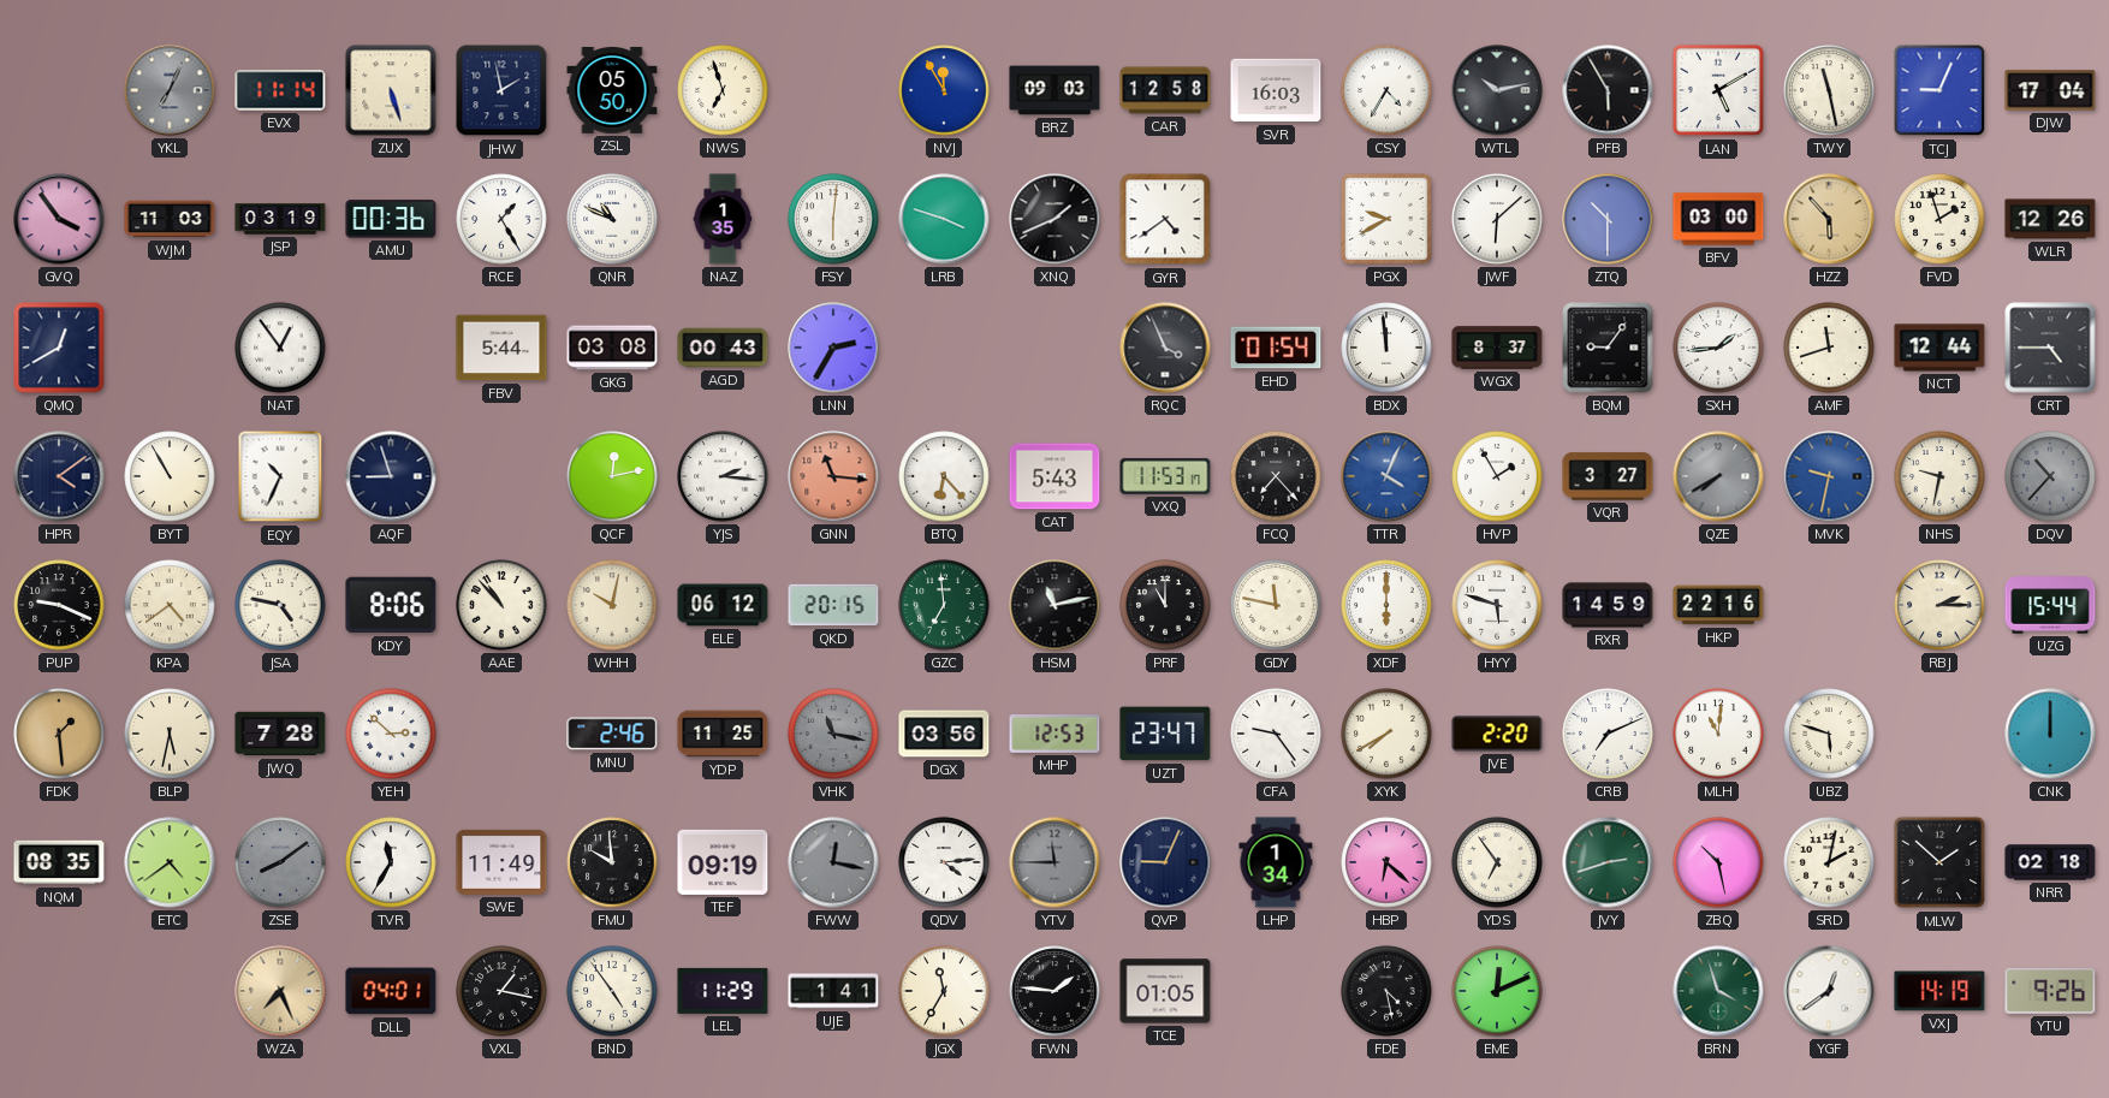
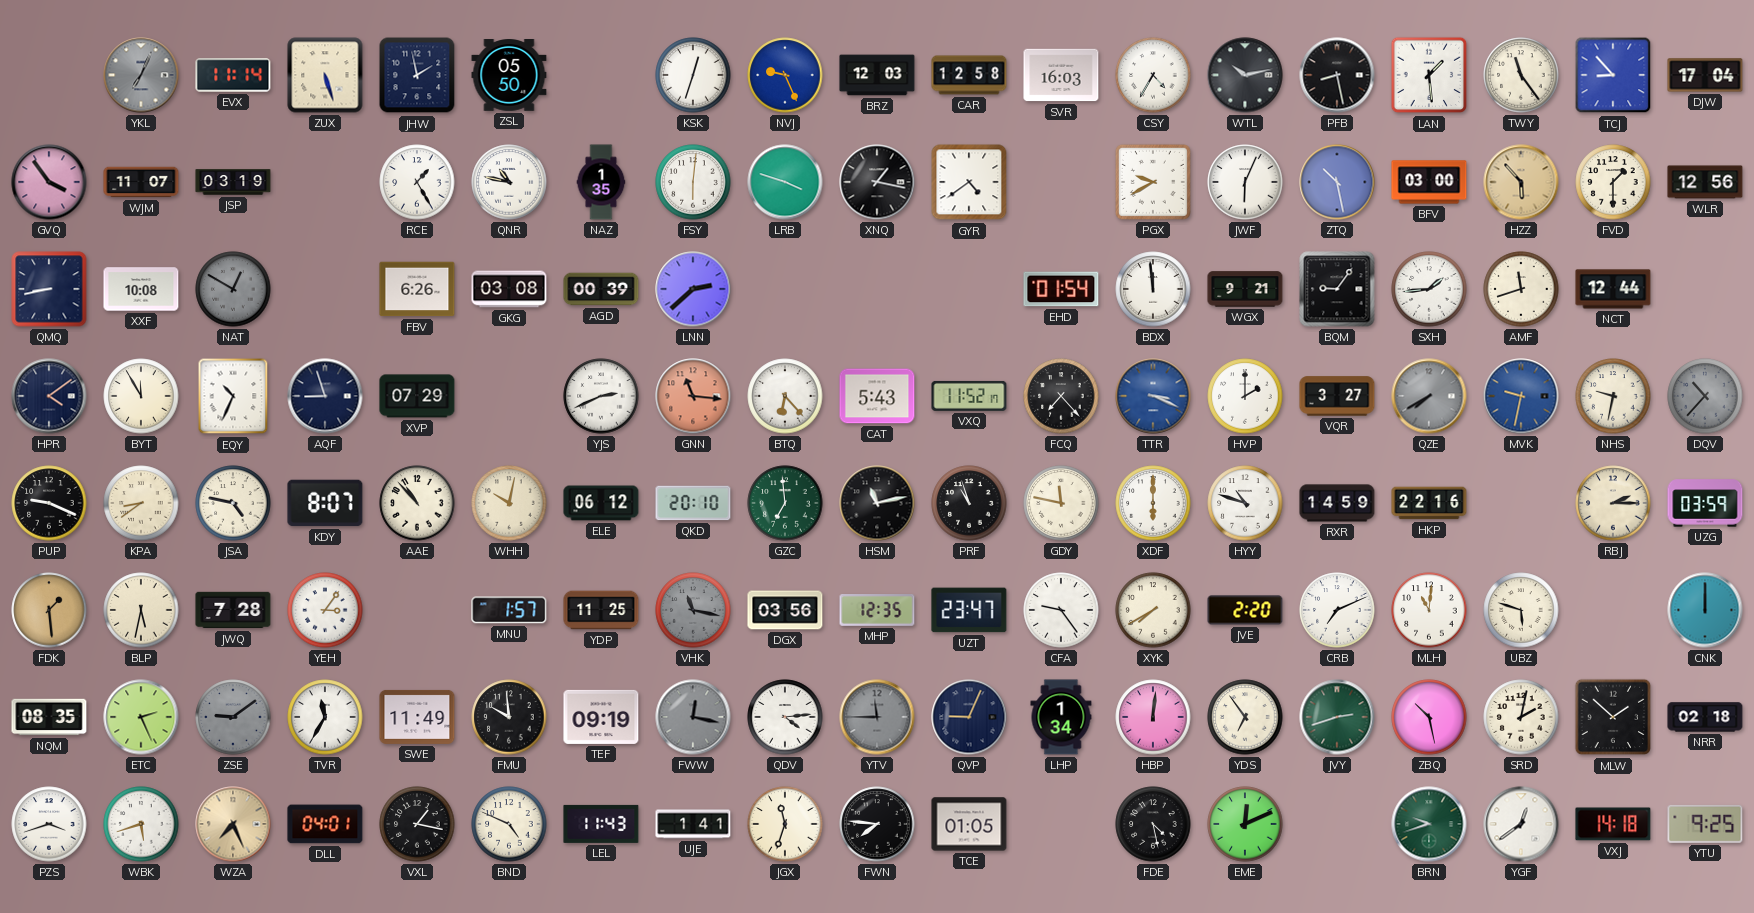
NWS: 6:57 -> none (723, 90)
KSK: none -> 12:33 (693, 75)
NVJ: 11:55 -> 9:26 (785, 75)
BRZ: 09:03 -> 12:03 (877, 75)
PFB: 5:55 -> 8:28 (1337, 75)
LAN: 5:10 -> 1:29 (1429, 75)
TWY: 11:28 -> 11:24 (1521, 75)
TCJ: 9:04 -> 8:53 (1613, 75)
WJM: 11:03 -> 11:07 (141, 182)
AMU: 00:36 -> none (391, 219)
QNR: 10:49 -> 10:47 (509, 182)
XNQ: 1:41 -> 1:17 (877, 182)
JWF: 6:08 -> 6:04 (1245, 182)
ZTQ: 10:30 -> 10:28 (1337, 182)
FVD: 1:57 -> 1:30 (1613, 182)
WLR: 12:26 -> 12:56 (1705, 182)
QMQ: 12:40 -> 8:43 (49, 289)
XXF: none -> 10:08 (141, 289)
NAT: 12:54 -> 12:50 (233, 289)
NAT dial: white -> grey (233, 289)
FBV: 5:44 -> 6:26 (417, 289)
AGD: 00:43 -> 00:39 (601, 289)
LNN: 2:35 -> 2:38 (693, 289)
RQC: 3:56 -> none (1165, 348)
WGX: 8:37 -> 9:21 (1245, 289)
CRT: 4:45 -> none (2050, 348)
BYT: 10:55 -> 11:55 (141, 396)
XVP: none -> 07:29 (417, 396)
QCF: 12:13 -> none (612, 476)
YJS: 2:16 -> 2:41 (601, 396)
VXQ: 11:53 -> 11:52 (969, 396)
TTR: 4:04 -> 3:19 (1153, 396)
HVP: 1:55 -> 2:00 (1245, 396)
KPA: 4:39 -> 8:39 (141, 503)
KDY: 8:06 -> 8:07 (325, 503)
QKD: 20:15 -> 20:10 (693, 503)
PRF: 11:00 -> 10:57 (969, 503)
HYY: 5:48 -> 10:48 (1245, 503)
UZG: 15:44 -> 03:59 (1705, 503)
YEH: 2:52 -> 3:06 (325, 610)
MNU: 2:46 -> 1:57 (509, 610)
MHP: 12:53 -> 12:35 (877, 610)
ETC: 4:39 -> 2:26 (141, 717)
ZSE: 8:09 -> 9:09 (233, 717)
HBP: 6:22 -> 12:01 (1153, 717)
PZS: none -> 3:42 (49, 824)
WBK: none -> 5:42 (141, 824)
BND: 4:54 -> 4:49 (509, 824)
LEL: 11:29 -> 11:43 (601, 824)
JGX: 11:35 -> 11:33 (785, 824)
FWN: 1:46 -> 7:46 (877, 824)
BRN: 3:57 -> 9:42 (1429, 824)
VXJ: 14:19 -> 14:18 (1613, 824)
YTU: 9:26 -> 9:25 (1705, 824)
